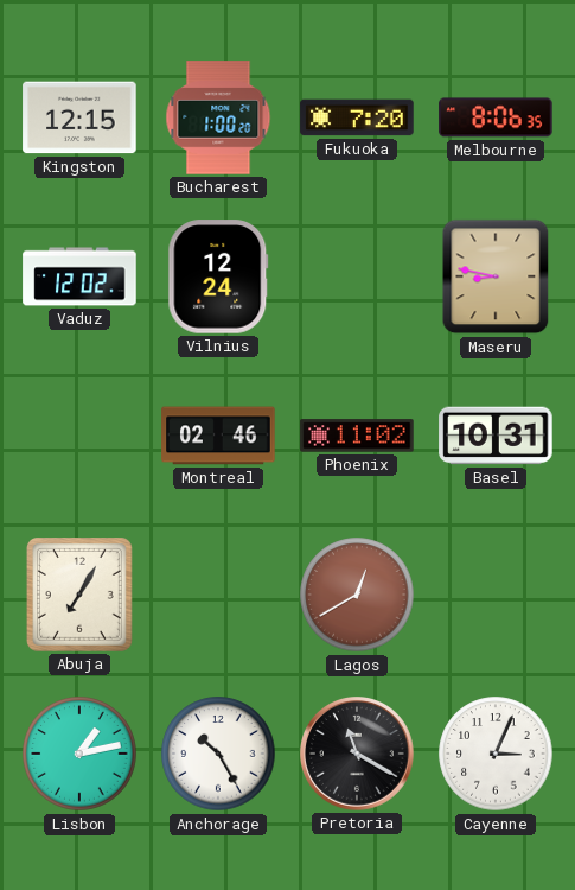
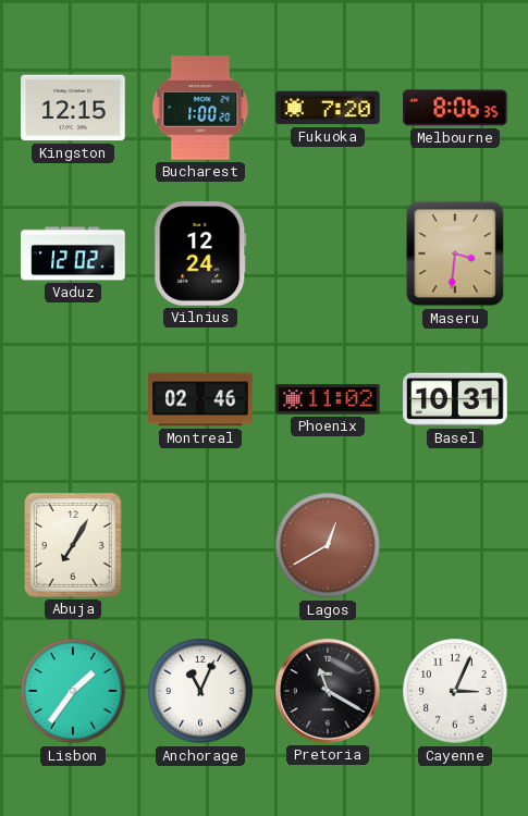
Maseru: 8:47 -> 3:31 (455, 254)
Lisbon: 1:13 -> 1:36 (73, 691)
Anchorage: 10:25 -> 11:04 (200, 691)
